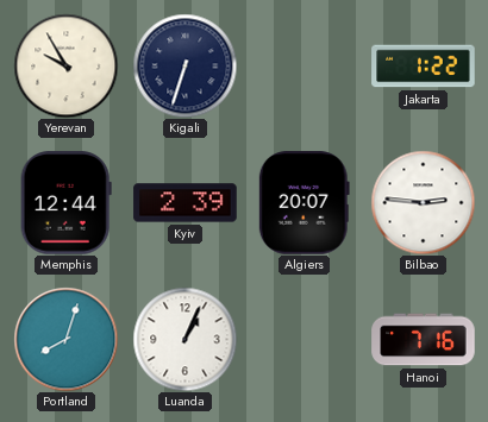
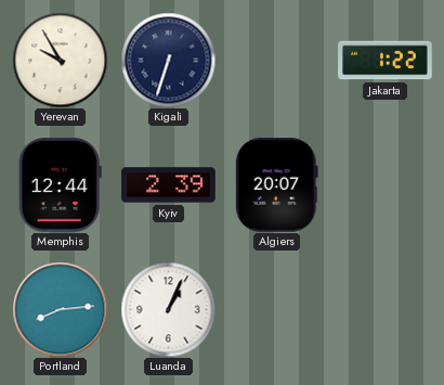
Bilbao: 2:46 -> none (423, 202)
Portland: 8:03 -> 8:14 (60, 309)
Hanoi: 7:16 -> none (424, 340)
